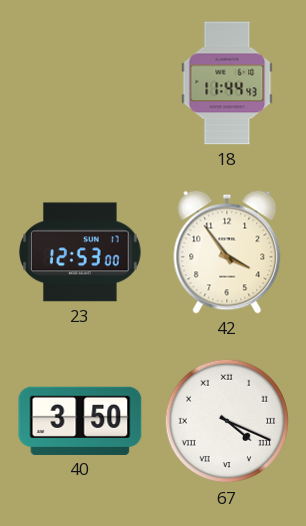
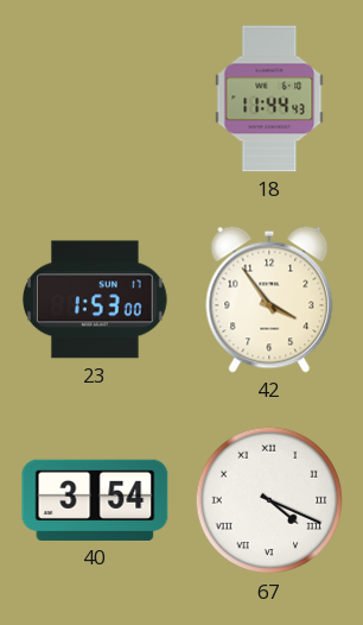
23: 12:53 -> 1:53 (95, 299)
40: 3:50 -> 3:54 (95, 500)
